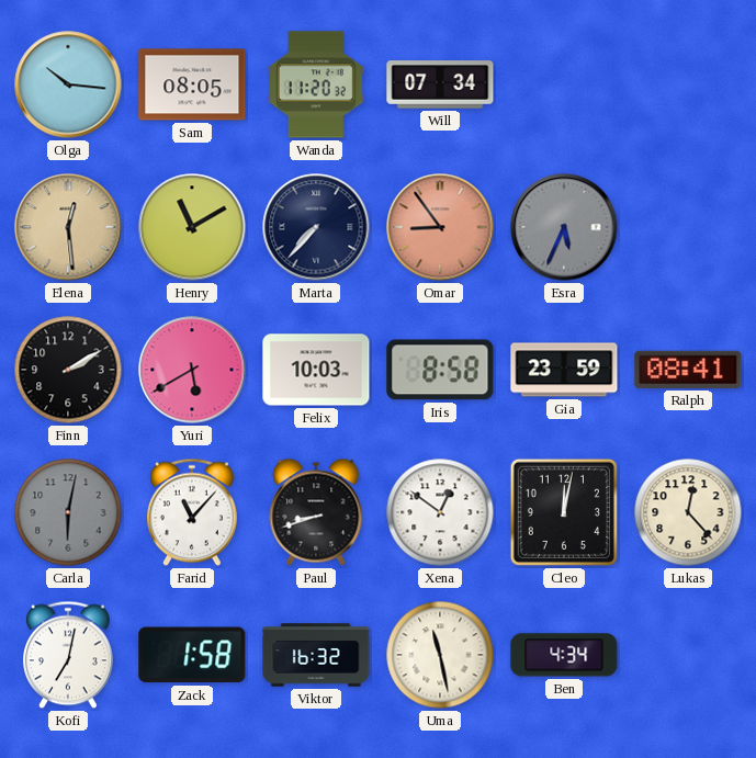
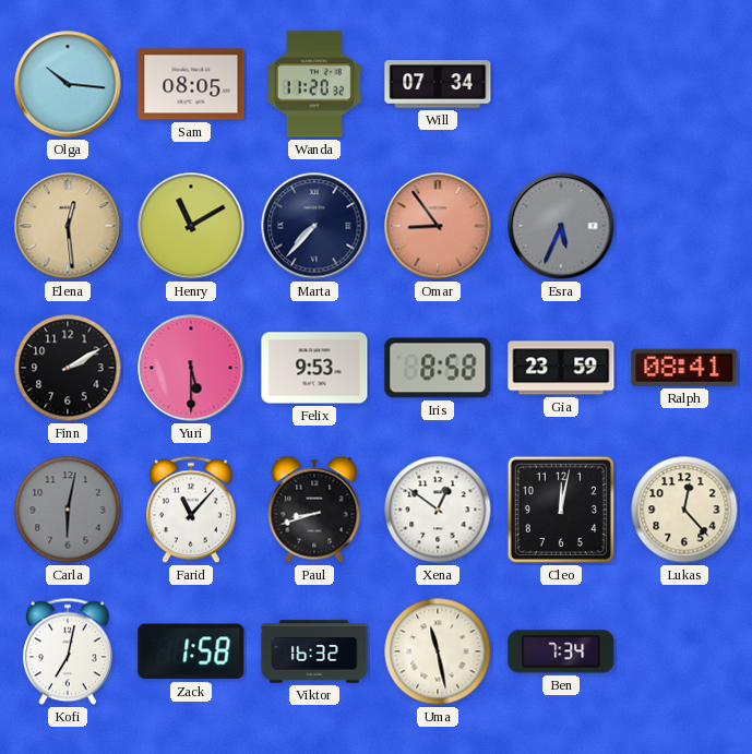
Yuri: 5:40 -> 5:30 (191, 368)
Felix: 10:03 -> 9:53 (314, 368)
Ben: 4:34 -> 7:34 (561, 651)
